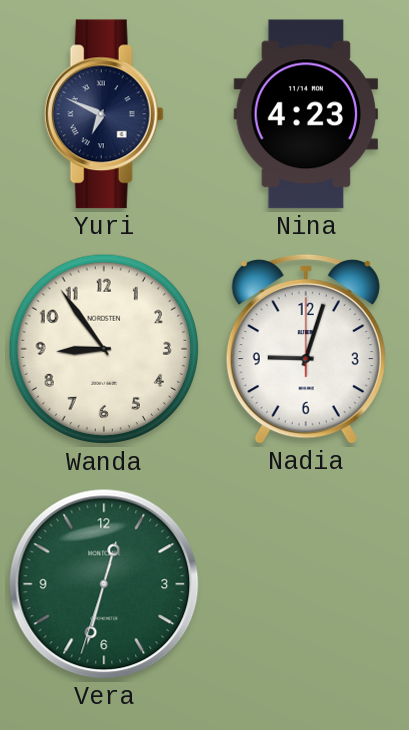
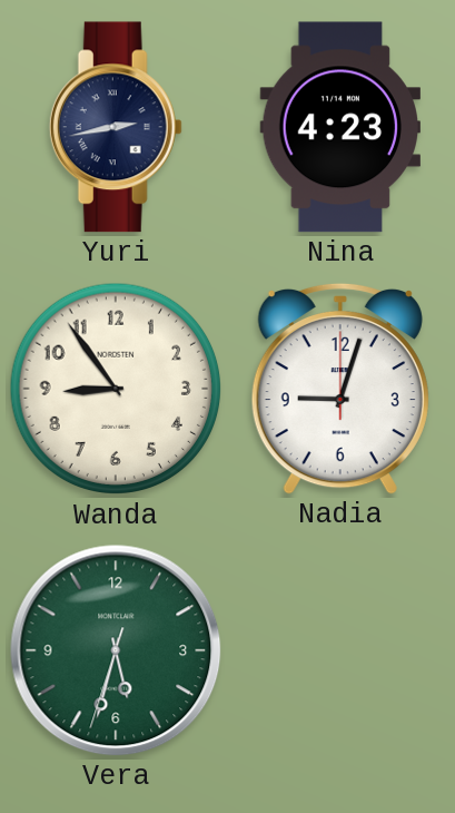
Yuri: 6:49 -> 2:43 (116, 127)
Vera: 12:32 -> 5:32 (116, 650)
